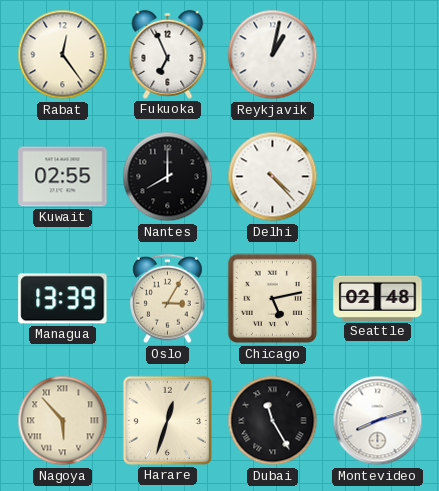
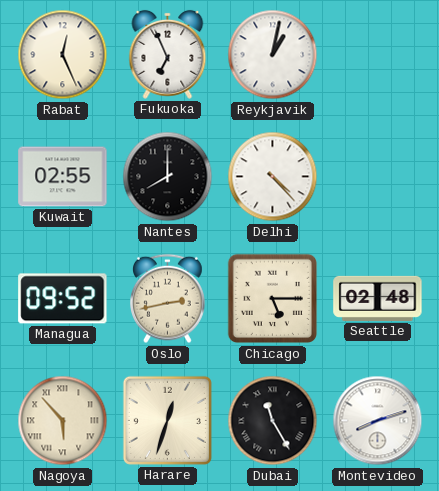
Rabat: 12:24 -> 12:26 (63, 55)
Managua: 13:39 -> 09:52 (63, 299)
Oslo: 3:05 -> 2:43 (168, 299)
Chicago: 5:13 -> 5:15 (273, 299)
